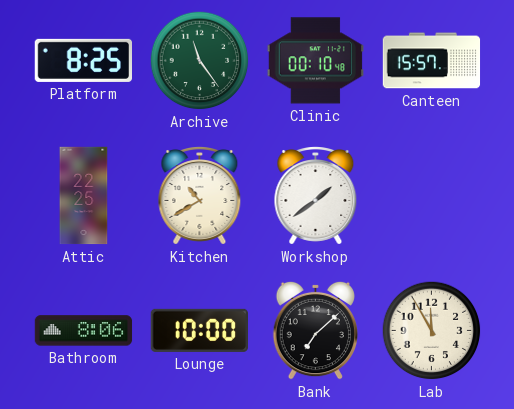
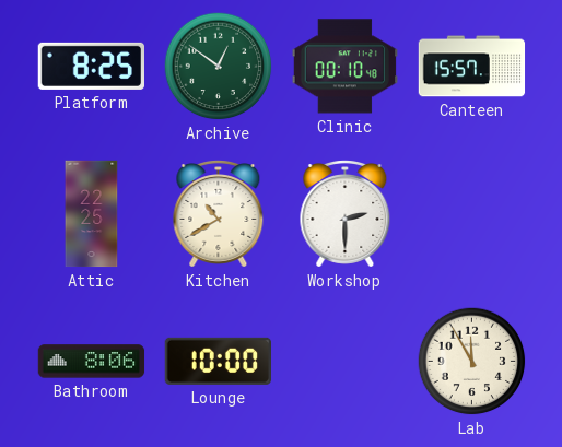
Archive: 11:24 -> 12:51 (219, 67)
Workshop: 1:39 -> 2:30 (346, 214)
Bank: 7:08 -> none (315, 330)
